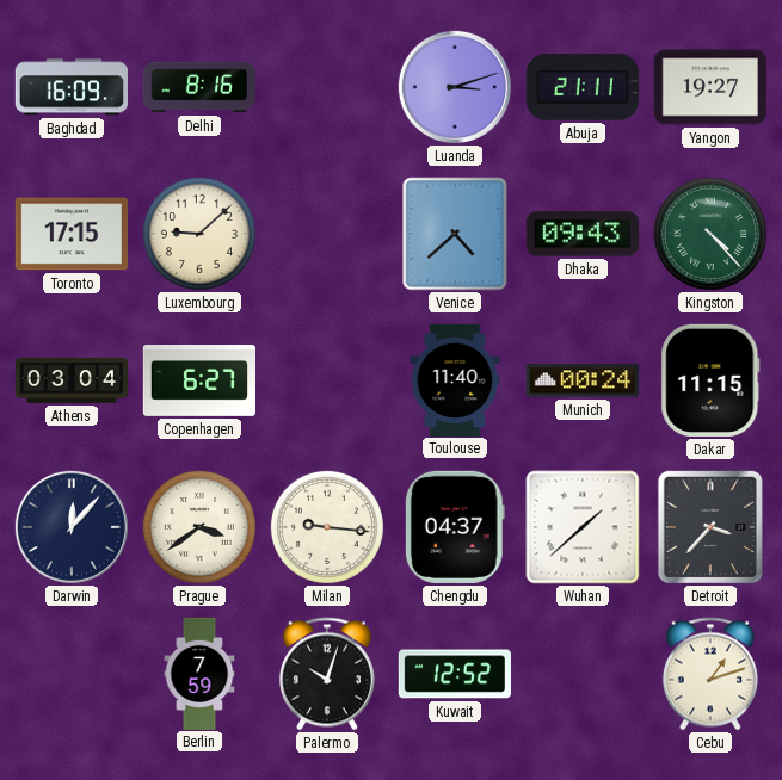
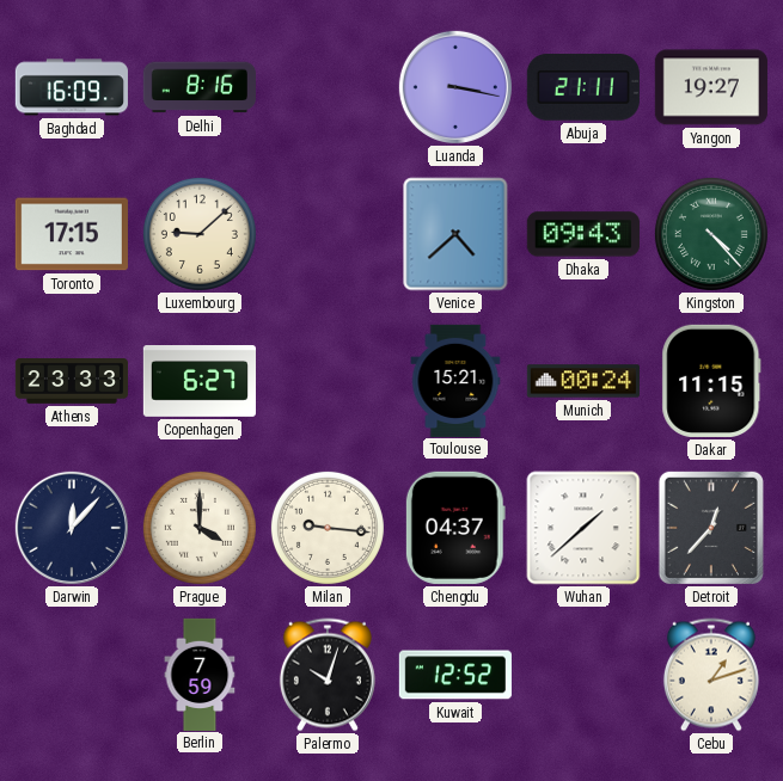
Luanda: 3:12 -> 3:17 (455, 87)
Athens: 03:04 -> 23:33 (71, 382)
Toulouse: 11:40 -> 15:21 (455, 380)
Prague: 3:39 -> 4:00 (200, 528)
Detroit: 3:37 -> 12:37 (711, 528)
